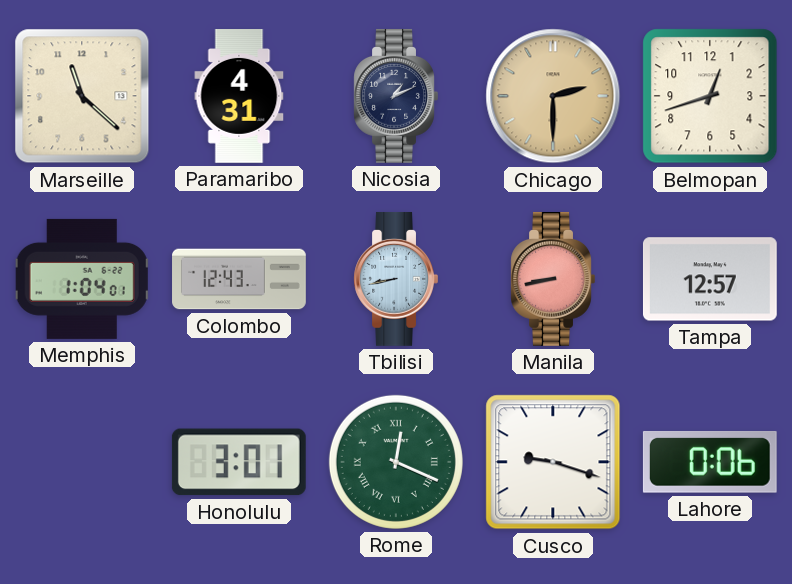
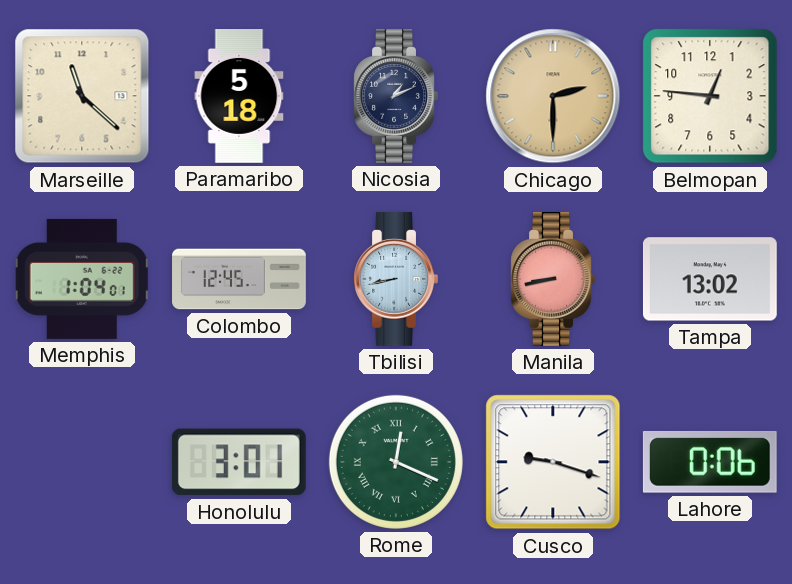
Paramaribo: 4:31 -> 5:18 (239, 97)
Belmopan: 12:42 -> 12:46 (710, 96)
Colombo: 12:43 -> 12:45 (239, 279)
Tampa: 12:57 -> 13:02 (710, 279)
